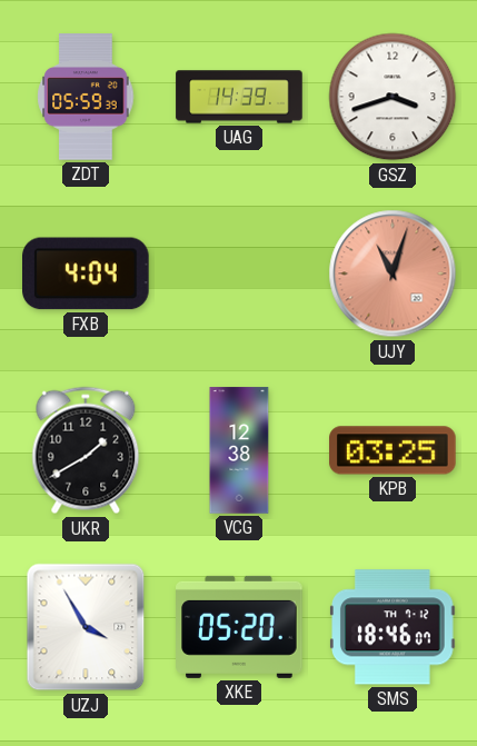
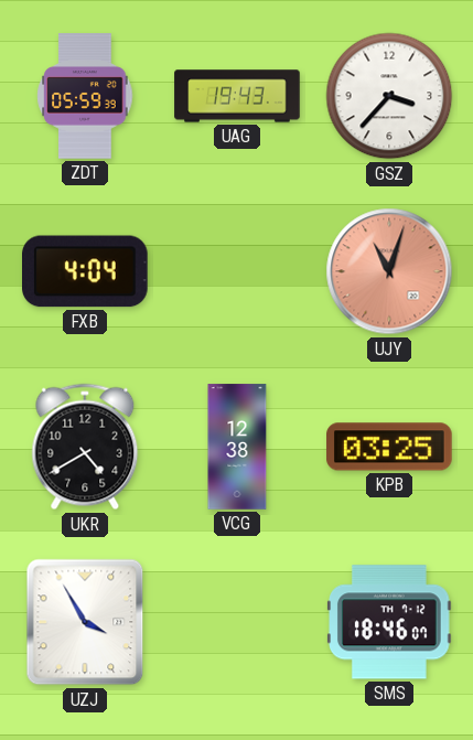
UAG: 14:39 -> 19:43 (237, 96)
GSZ: 3:42 -> 3:37 (389, 96)
UKR: 1:40 -> 4:40 (85, 447)
XKE: 05:20 -> none (239, 627)
